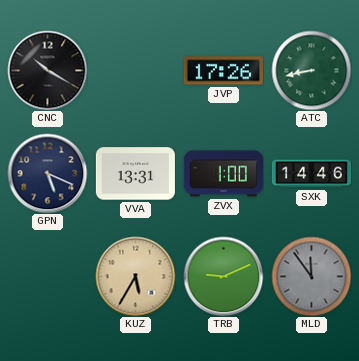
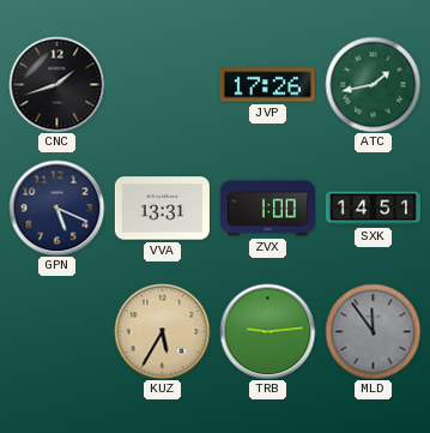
CNC: 10:20 -> 1:42 (56, 84)
ATC: 8:43 -> 1:43 (373, 84)
SXK: 14:46 -> 14:51 (373, 209)
TRB: 9:11 -> 9:14 (267, 331)
